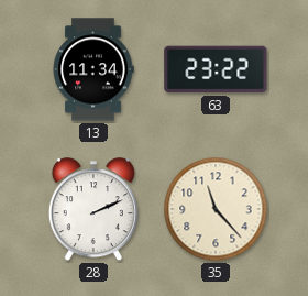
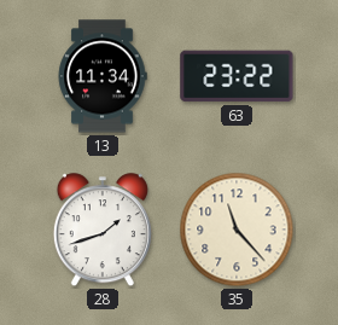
28: 2:11 -> 1:42 (103, 231)
